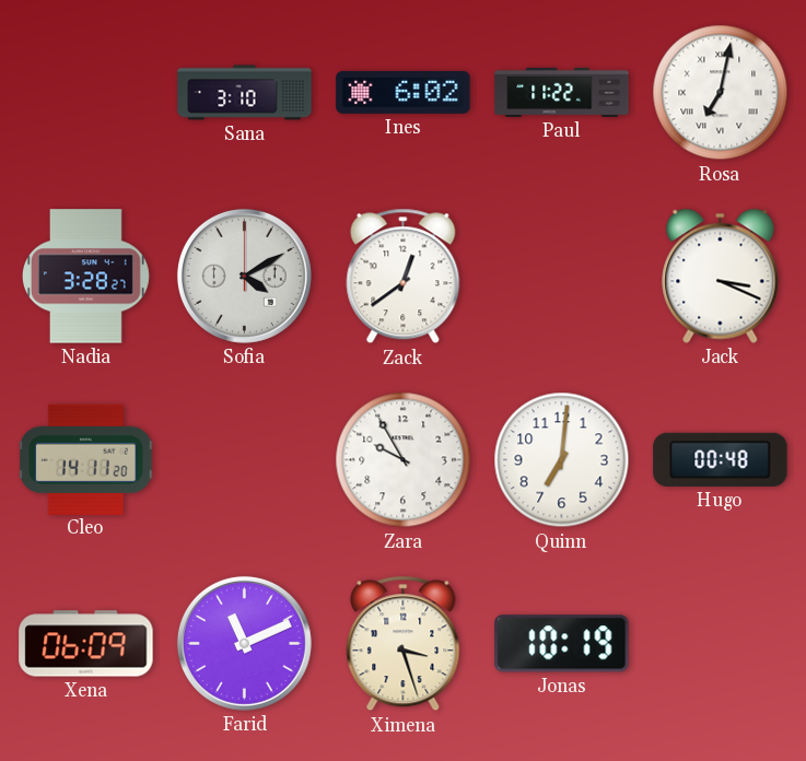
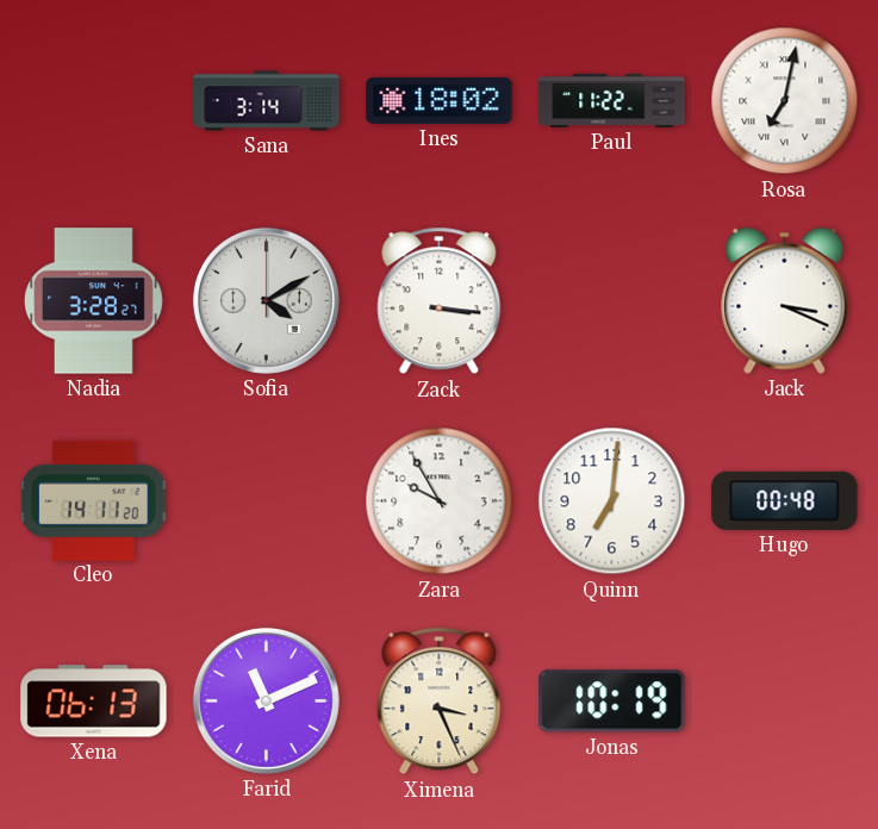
Sana: 3:10 -> 3:14 (267, 101)
Ines: 6:02 -> 18:02 (440, 100)
Zack: 12:39 -> 3:16 (440, 301)
Xena: 06:09 -> 06:13 (94, 702)
Ximena: 3:27 -> 3:26 (440, 702)
